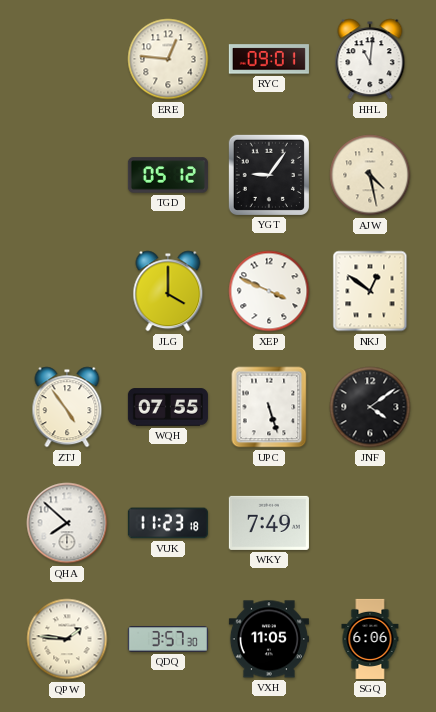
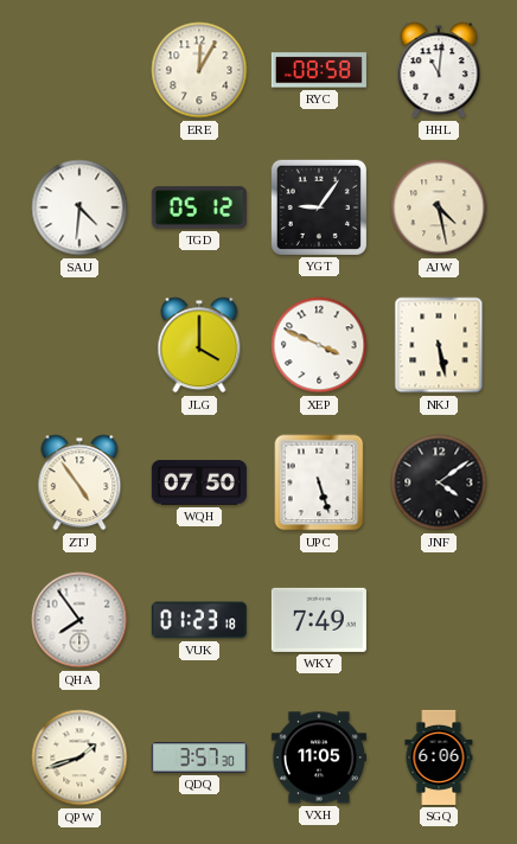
ERE: 12:46 -> 12:05 (199, 70)
RYC: 09:01 -> 08:58 (319, 70)
SAU: none -> 4:31 (79, 207)
NKJ: 12:51 -> 5:28 (439, 345)
WQH: 07:55 -> 07:50 (199, 482)
QHA: 7:52 -> 7:54 (79, 620)
VUK: 11:23 -> 01:23 (199, 620)
QPW: 1:46 -> 1:42 (79, 757)
